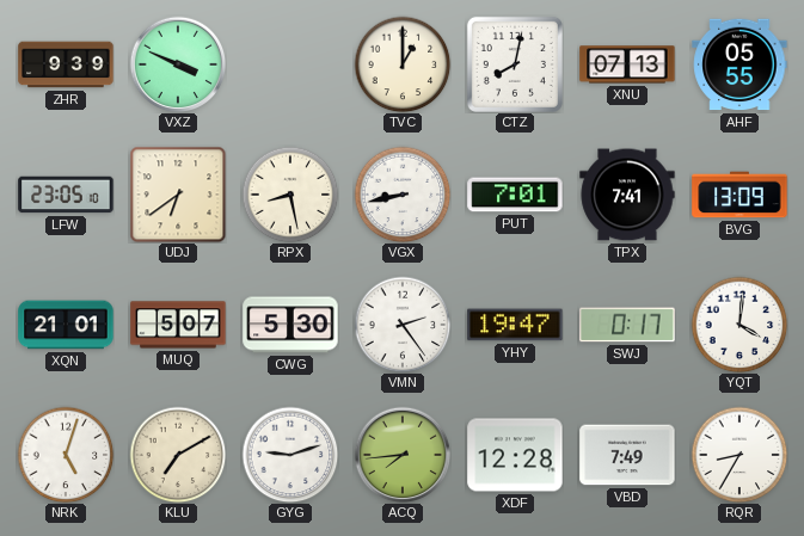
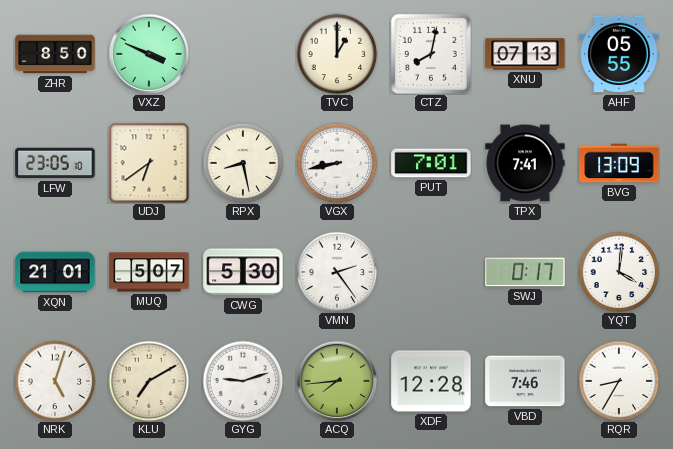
ZHR: 9:39 -> 8:50 (55, 54)
YHY: 19:47 -> none (515, 325)
VBD: 7:49 -> 7:46 (525, 381)
